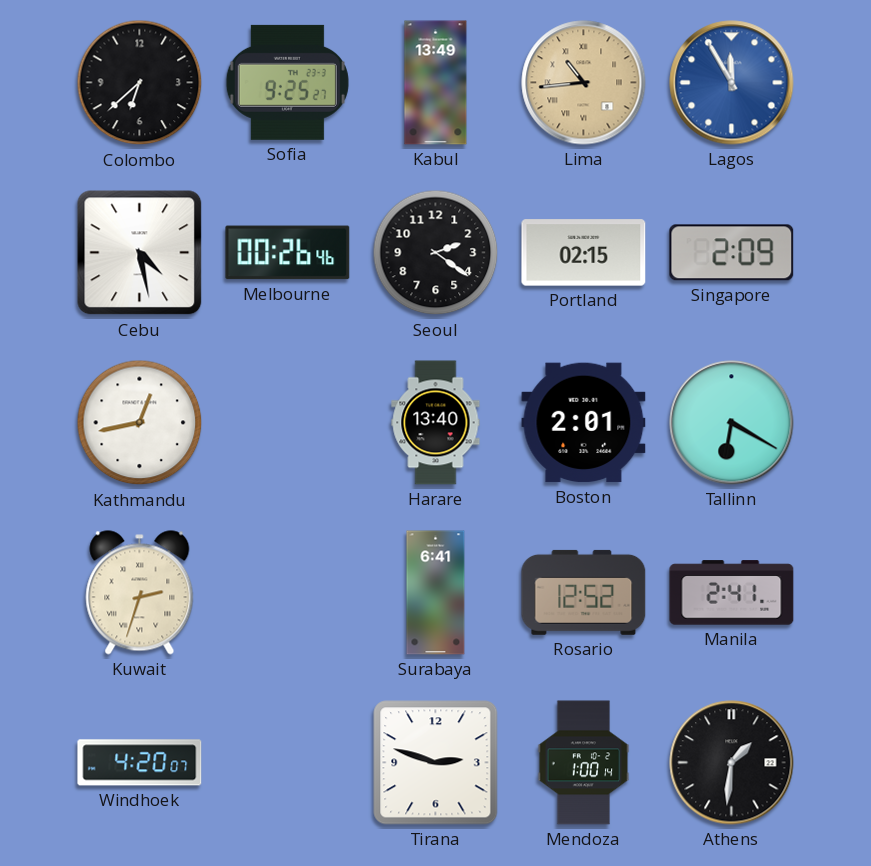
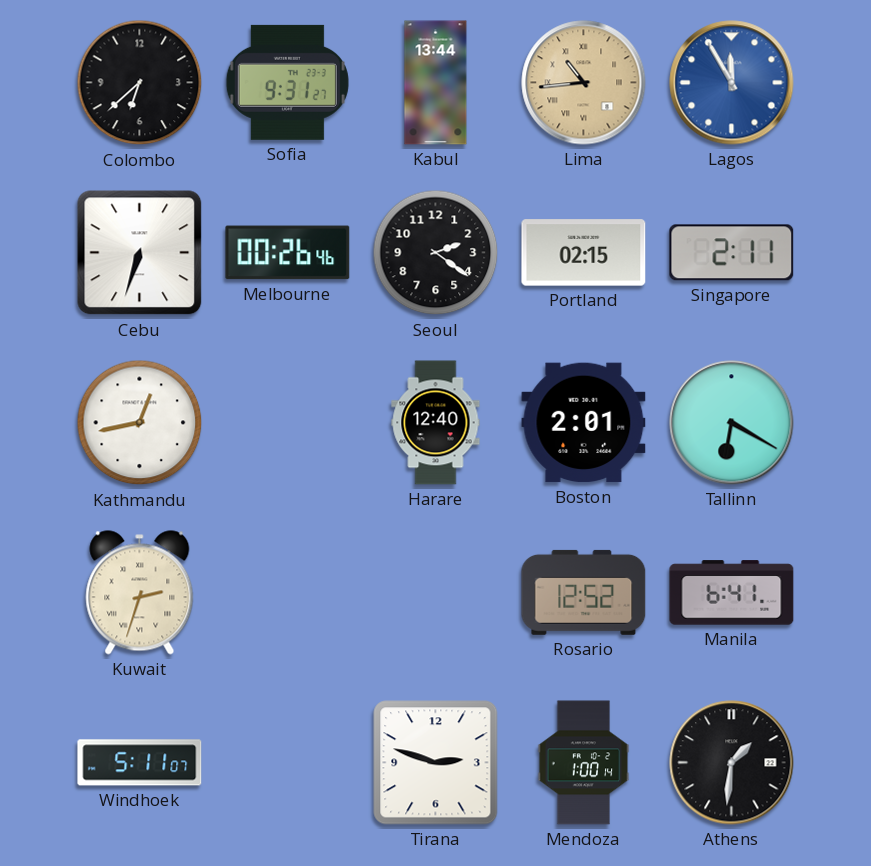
Sofia: 9:25 -> 9:31 (287, 82)
Kabul: 13:49 -> 13:44 (436, 83)
Cebu: 4:28 -> 6:33 (140, 253)
Singapore: 2:09 -> 2:11 (732, 253)
Harare: 13:40 -> 12:40 (436, 423)
Surabaya: 6:41 -> none (436, 593)
Manila: 2:41 -> 6:41 (732, 593)
Windhoek: 4:20 -> 5:11 (140, 763)
